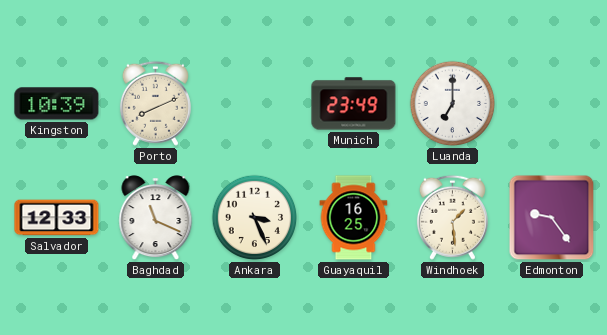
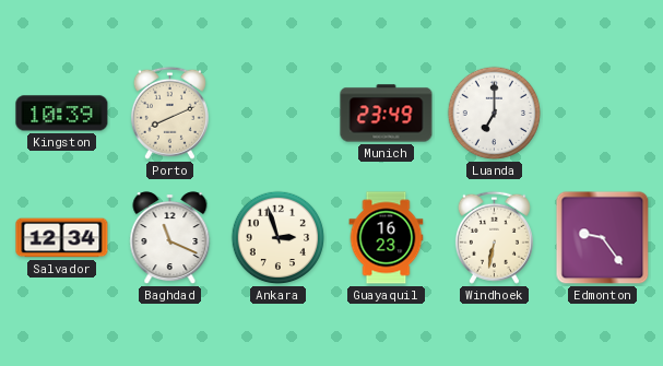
Salvador: 12:33 -> 12:34 (62, 238)
Ankara: 3:26 -> 2:57 (279, 238)
Guayaquil: 16:25 -> 16:23 (387, 238)
Windhoek: 1:29 -> 6:32 (494, 237)
